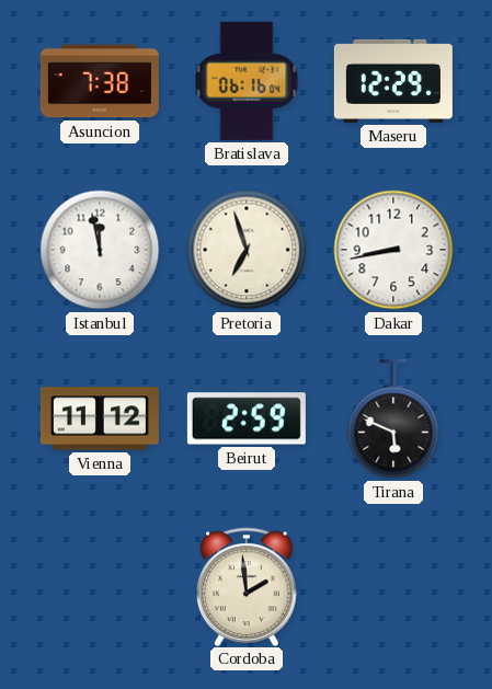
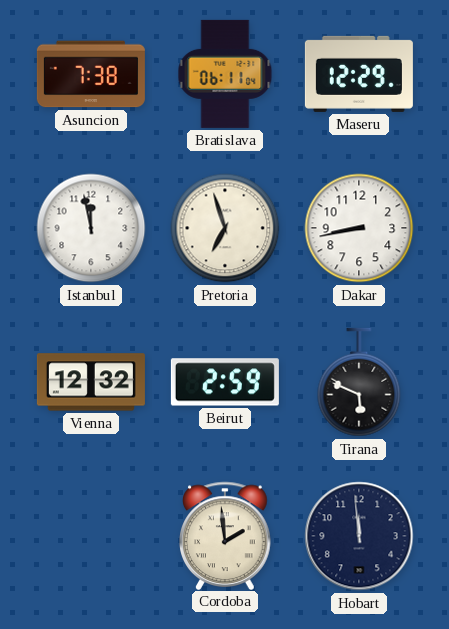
Bratislava: 06:16 -> 06:11 (225, 74)
Vienna: 11:12 -> 12:32 (91, 382)
Hobart: none -> 11:59 (359, 536)
